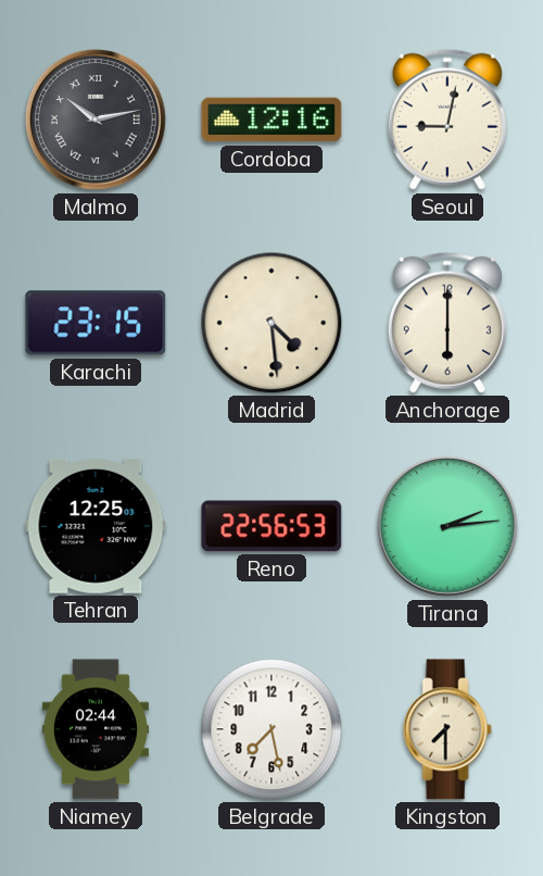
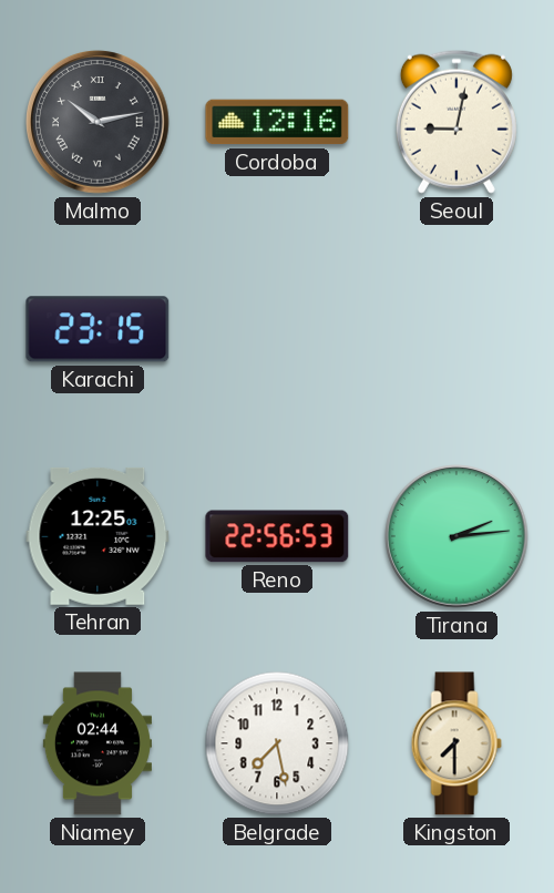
Madrid: 4:29 -> none (271, 323)
Anchorage: 6:00 -> none (447, 323)
